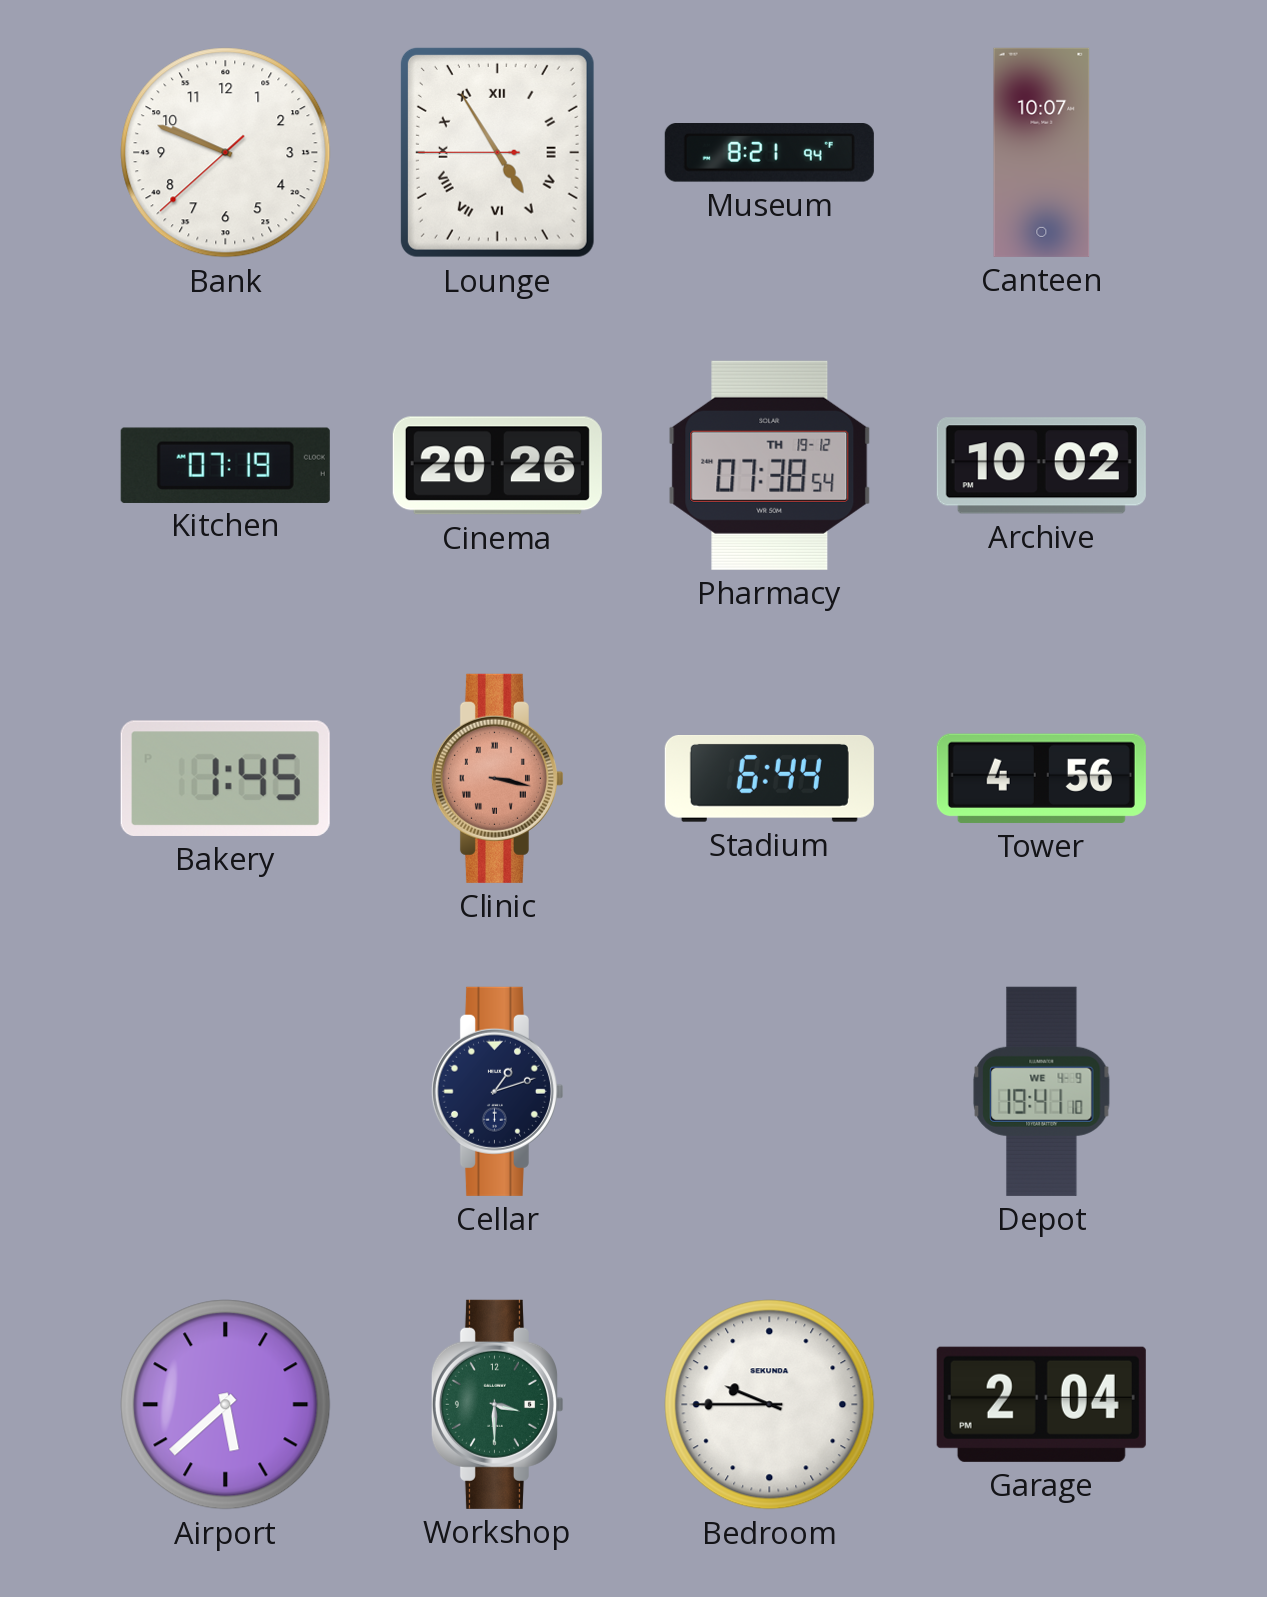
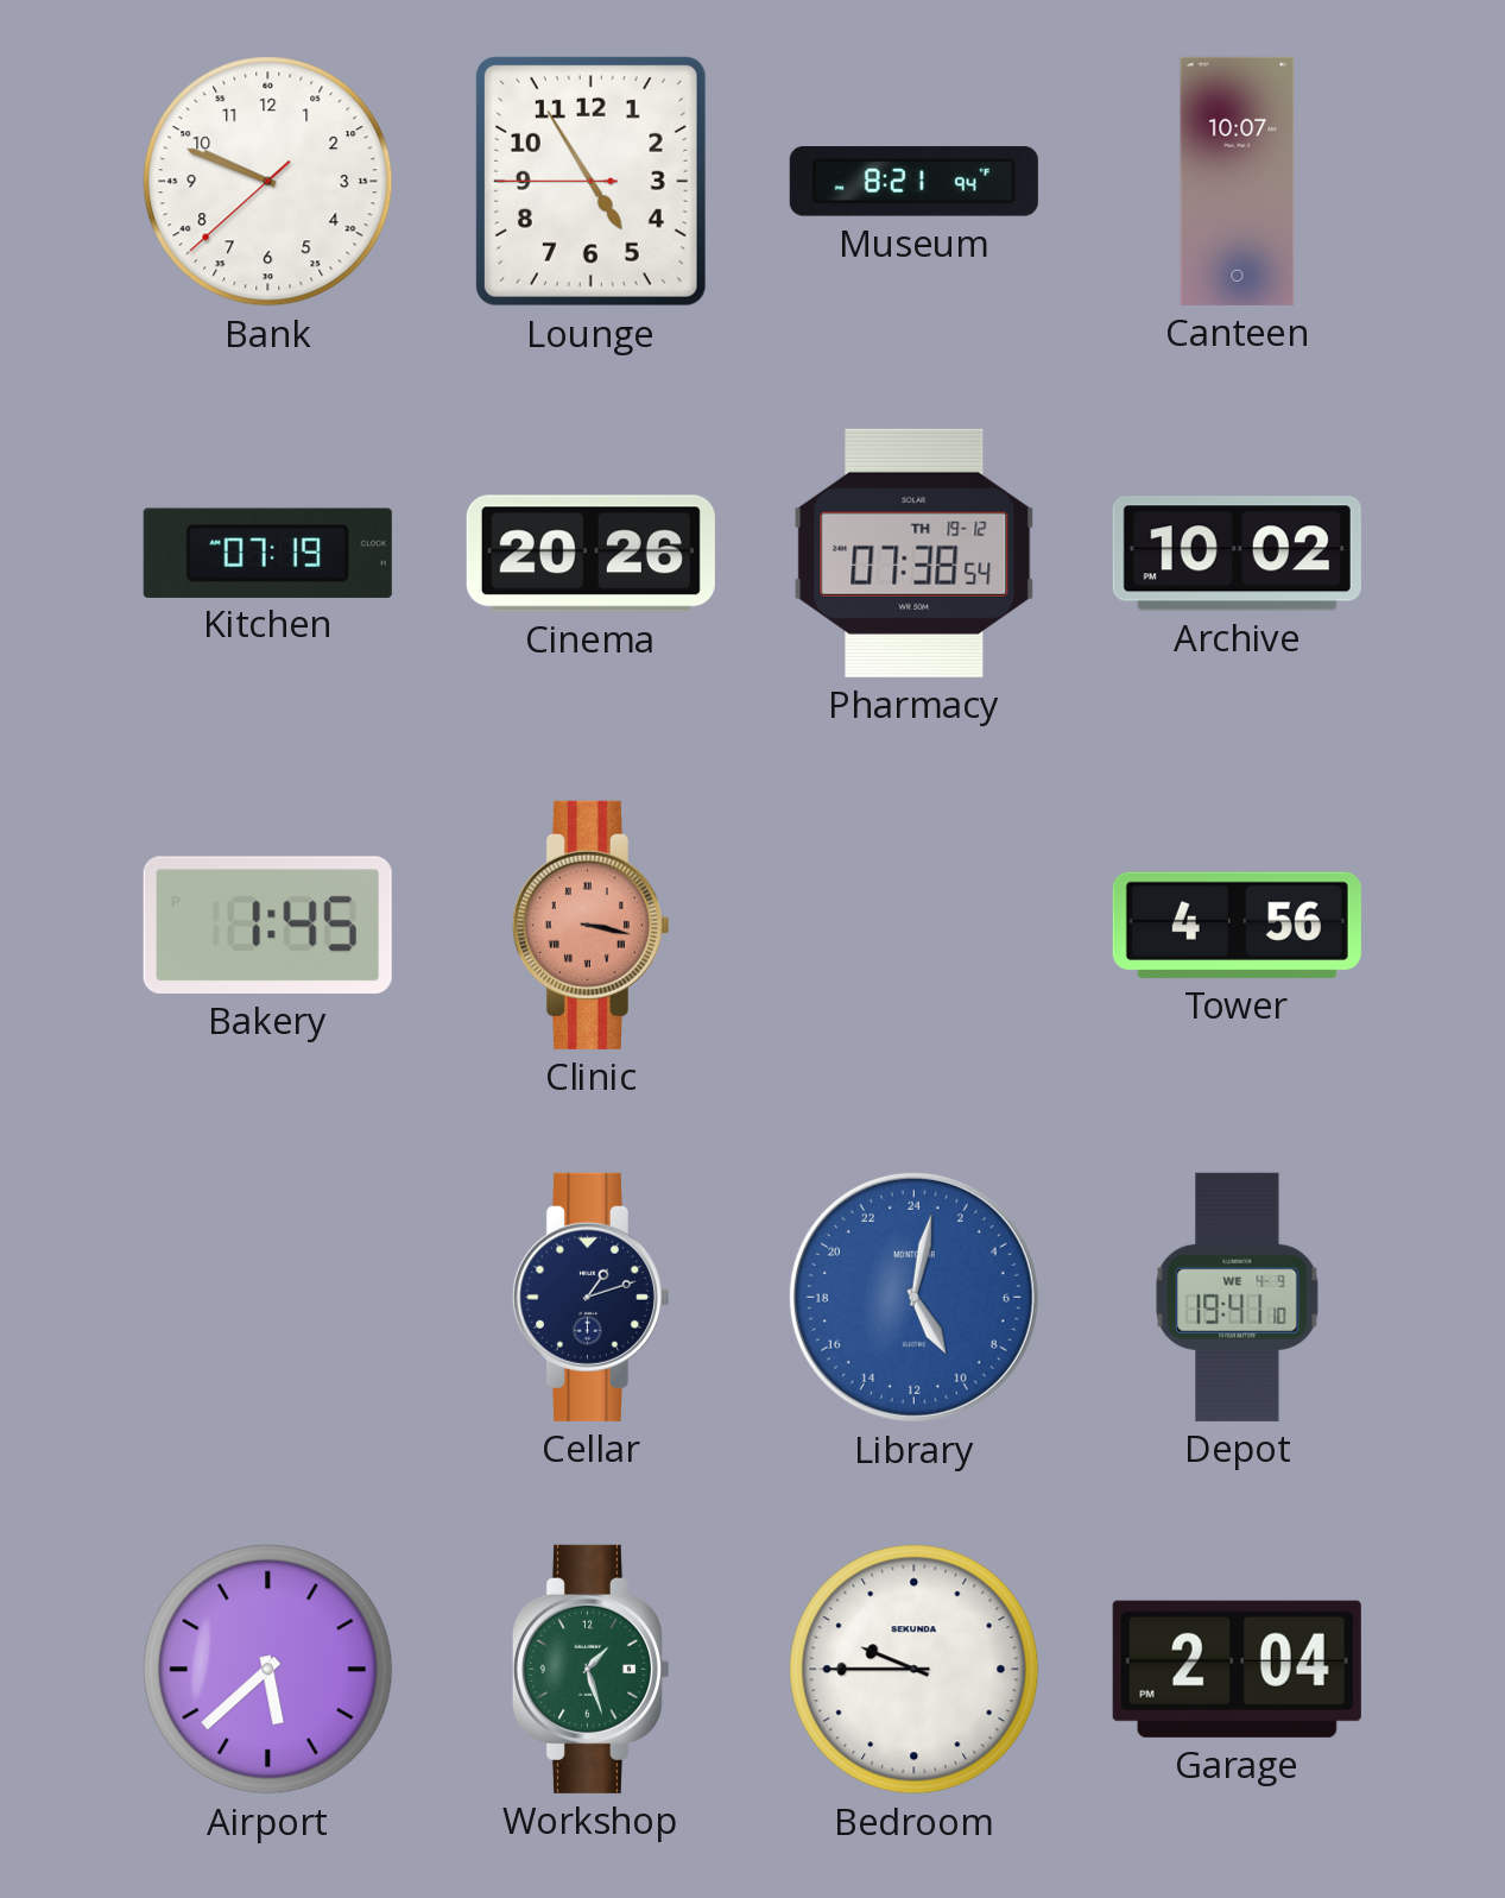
Lounge numerals: Roman -> Arabic (590, 181)
Stadium: 6:44 -> none (769, 779)
Library: none -> 10:02 (913, 1297)
Workshop: 3:30 -> 1:27 (590, 1669)
